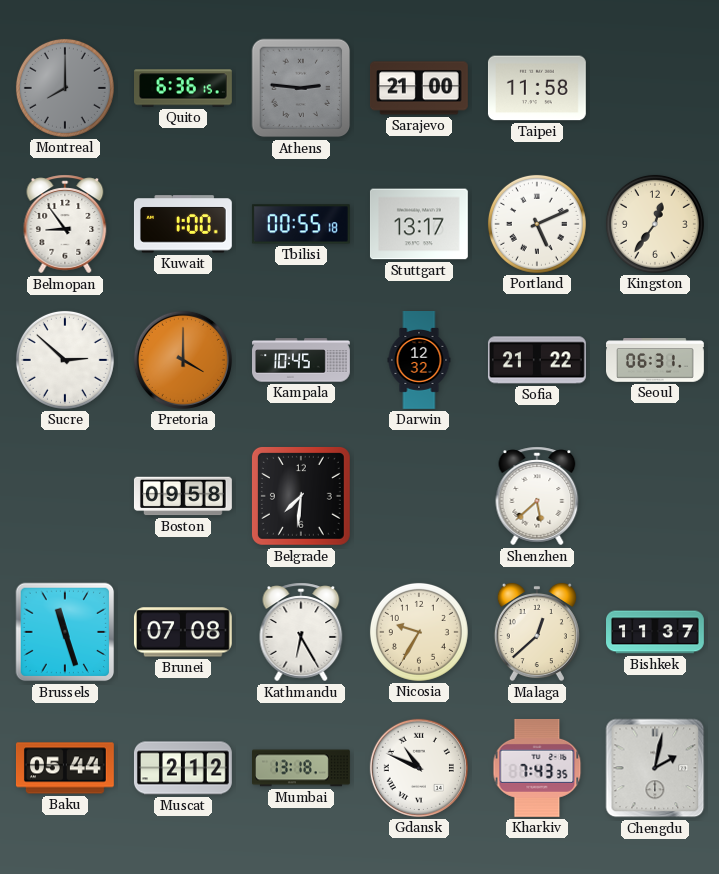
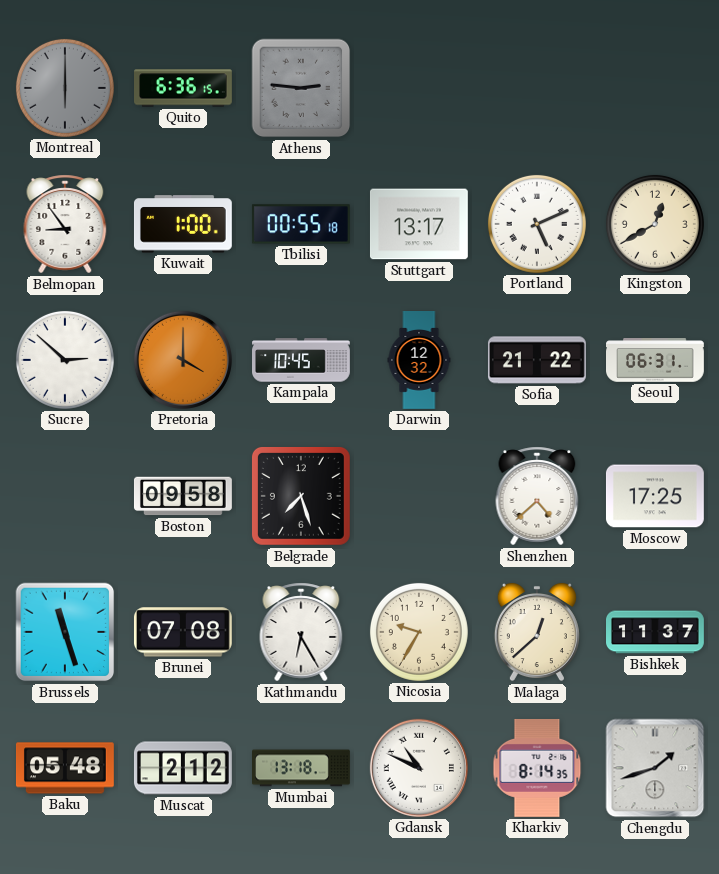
Montreal: 8:00 -> 6:00 (65, 88)
Sarajevo: 21:00 -> none (419, 88)
Taipei: 11:58 -> none (537, 88)
Kingston: 12:36 -> 12:40 (655, 224)
Belgrade: 7:31 -> 7:27 (301, 496)
Shenzhen: 5:38 -> 4:38 (537, 496)
Moscow: none -> 17:25 (655, 496)
Baku: 05:44 -> 05:48 (65, 768)
Kharkiv: 7:43 -> 8:14 (537, 768)
Chengdu: 2:02 -> 1:42 (655, 768)
